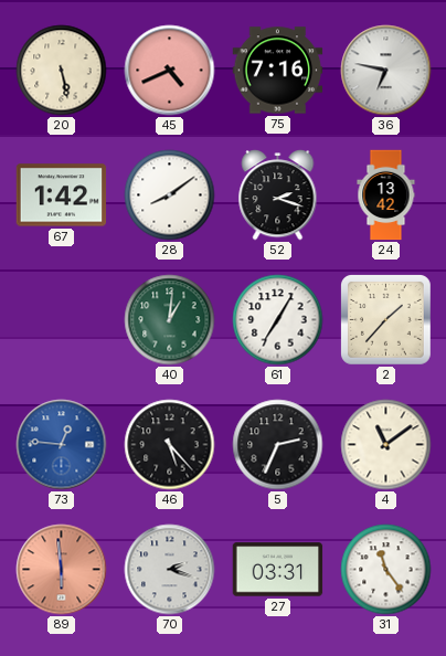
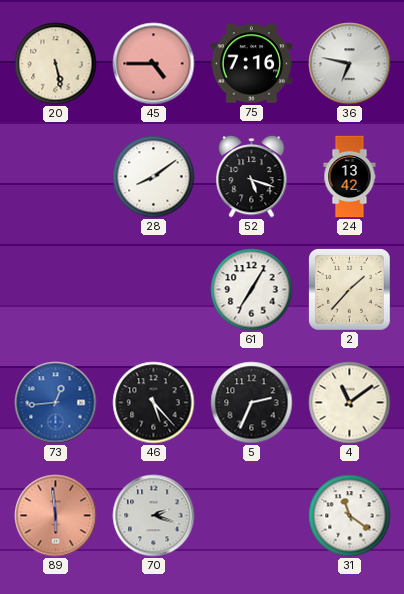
45: 4:41 -> 4:45 (154, 64)
67: 1:42 -> none (62, 195)
52: 2:18 -> 5:18 (252, 177)
40: 1:01 -> none (170, 320)
73: 12:46 -> 12:44 (56, 403)
27: 03:31 -> none (278, 570)
31: 11:24 -> 11:21 (350, 516)
